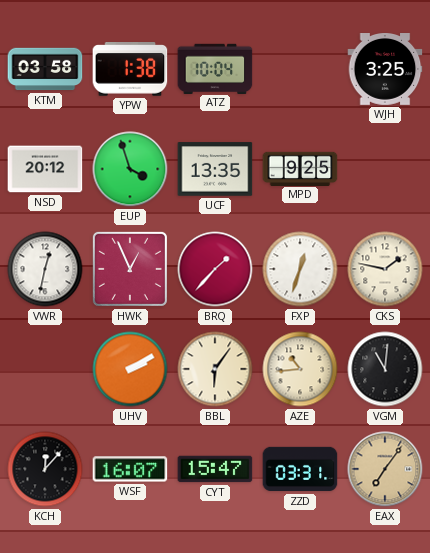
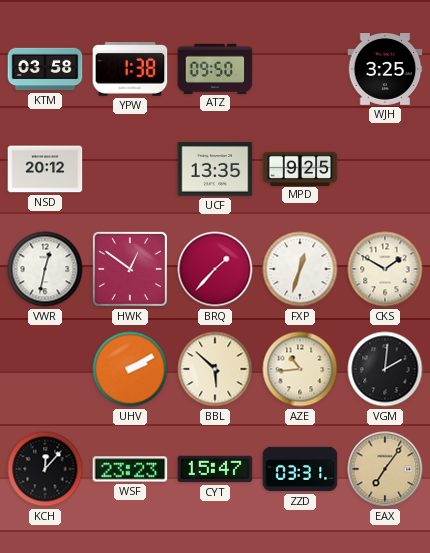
ATZ: 10:04 -> 09:50 (215, 68)
EUP: 3:57 -> none (130, 169)
HWK: 12:56 -> 12:51 (130, 269)
CKS: 1:47 -> 1:50 (385, 269)
BBL: 6:06 -> 5:52 (215, 369)
VGM: 11:01 -> 2:01 (385, 369)
WSF: 16:07 -> 23:23 (130, 469)
